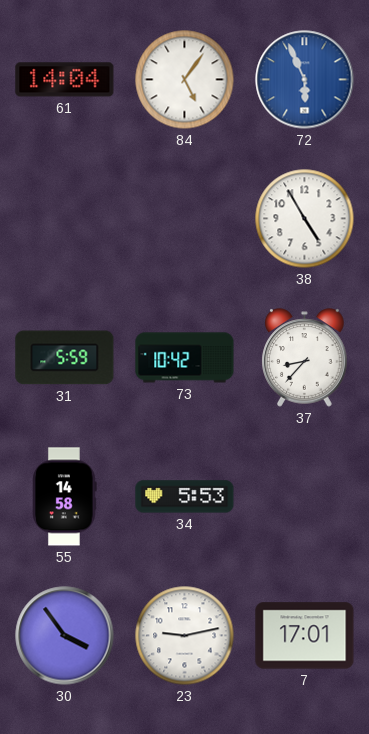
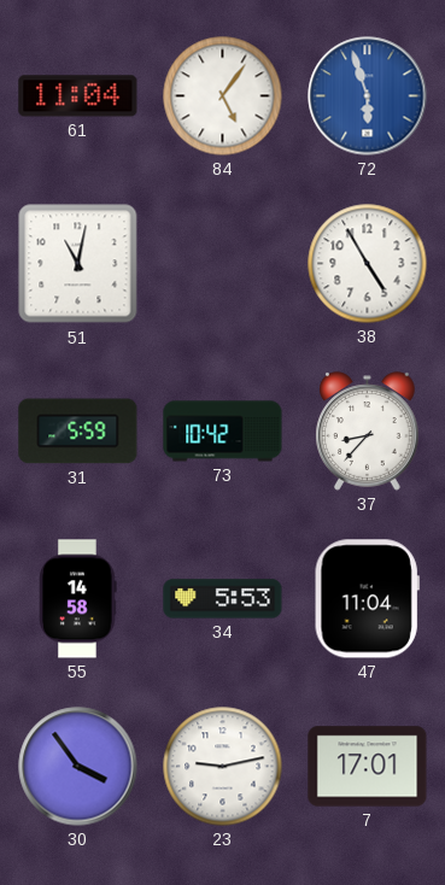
61: 14:04 -> 11:04 (78, 96)
72: 5:56 -> 5:57 (368, 96)
51: none -> 11:02 (78, 264)
47: none -> 11:04 (367, 599)
